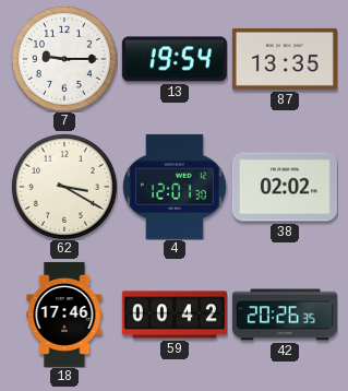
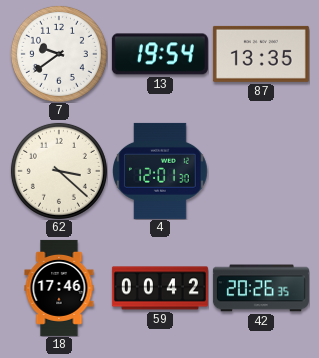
7: 9:15 -> 9:39 (59, 54)
62: 3:20 -> 3:22 (59, 171)
38: 02:02 -> none (285, 187)
